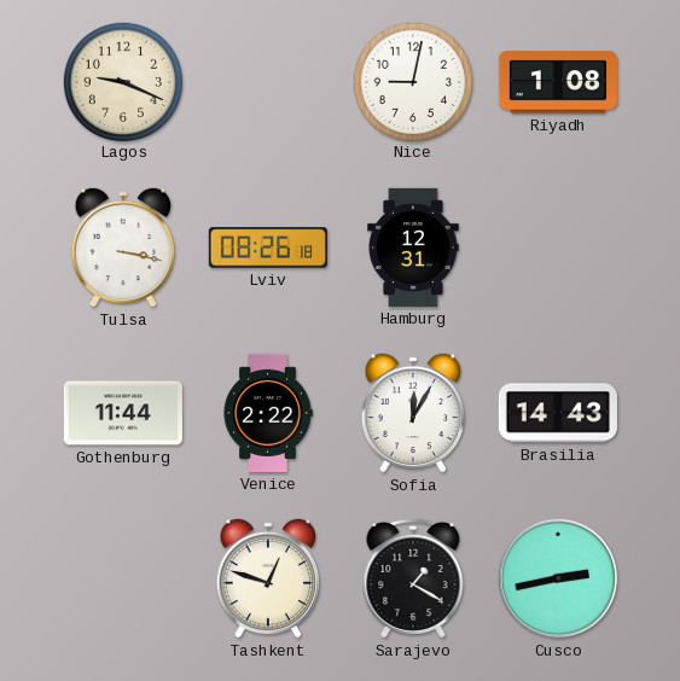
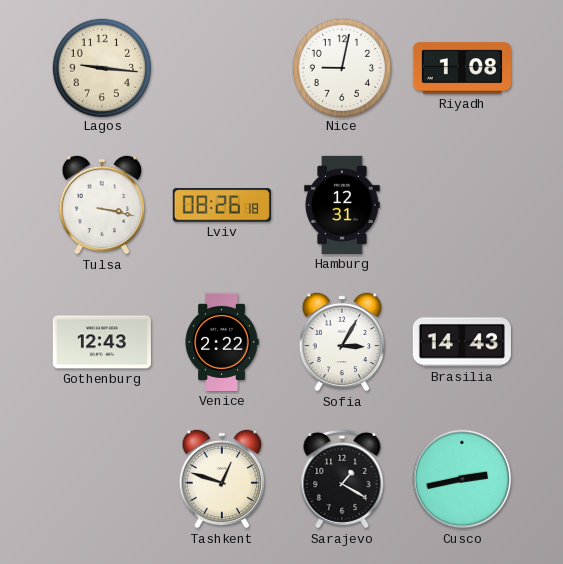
Lagos: 9:19 -> 9:16 (101, 67)
Gothenburg: 11:44 -> 12:43 (102, 342)
Sofia: 12:05 -> 3:05 (342, 342)
